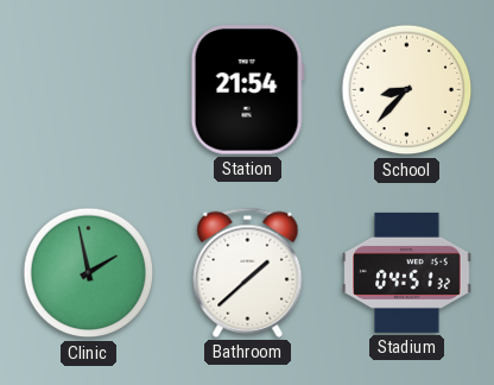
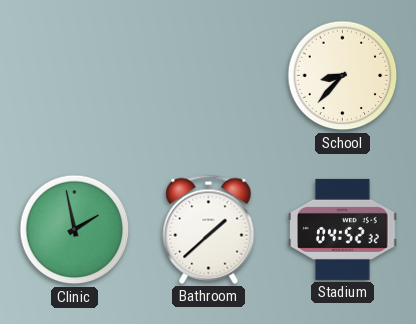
Station: 21:54 -> none (247, 90)
Stadium: 04:51 -> 04:52 (343, 229)
